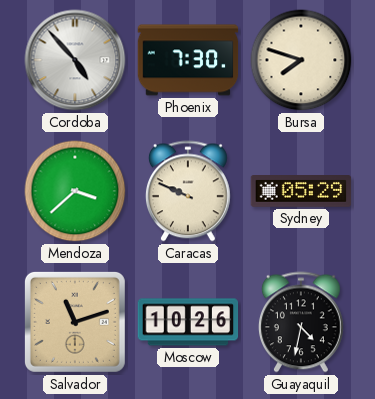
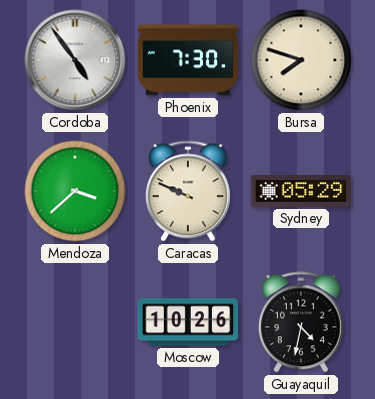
Cordoba: 4:53 -> 4:54 (75, 60)
Salvador: 11:12 -> none (75, 322)
